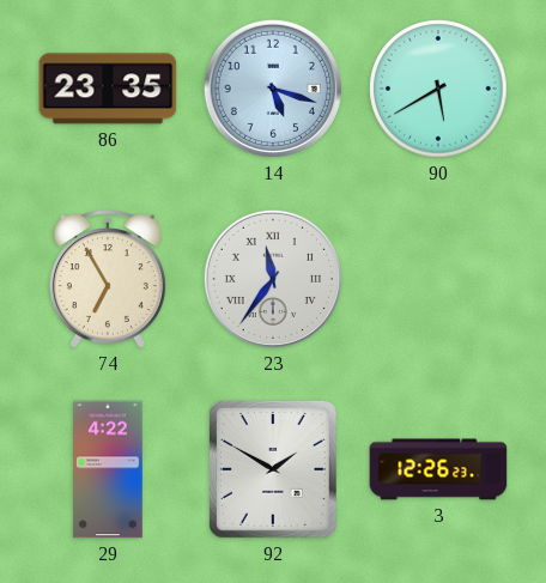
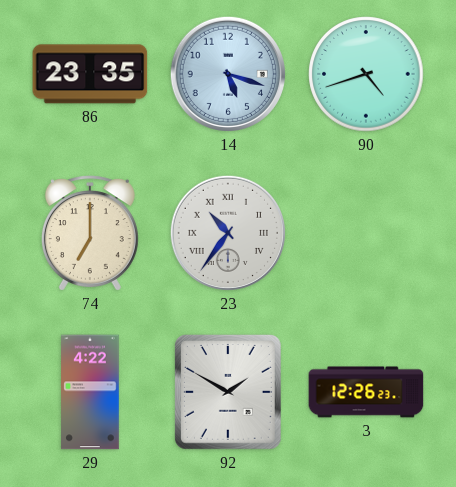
90: 5:40 -> 4:42 (366, 74)
74: 6:55 -> 7:00 (90, 233)
23: 11:36 -> 10:36 (228, 233)
